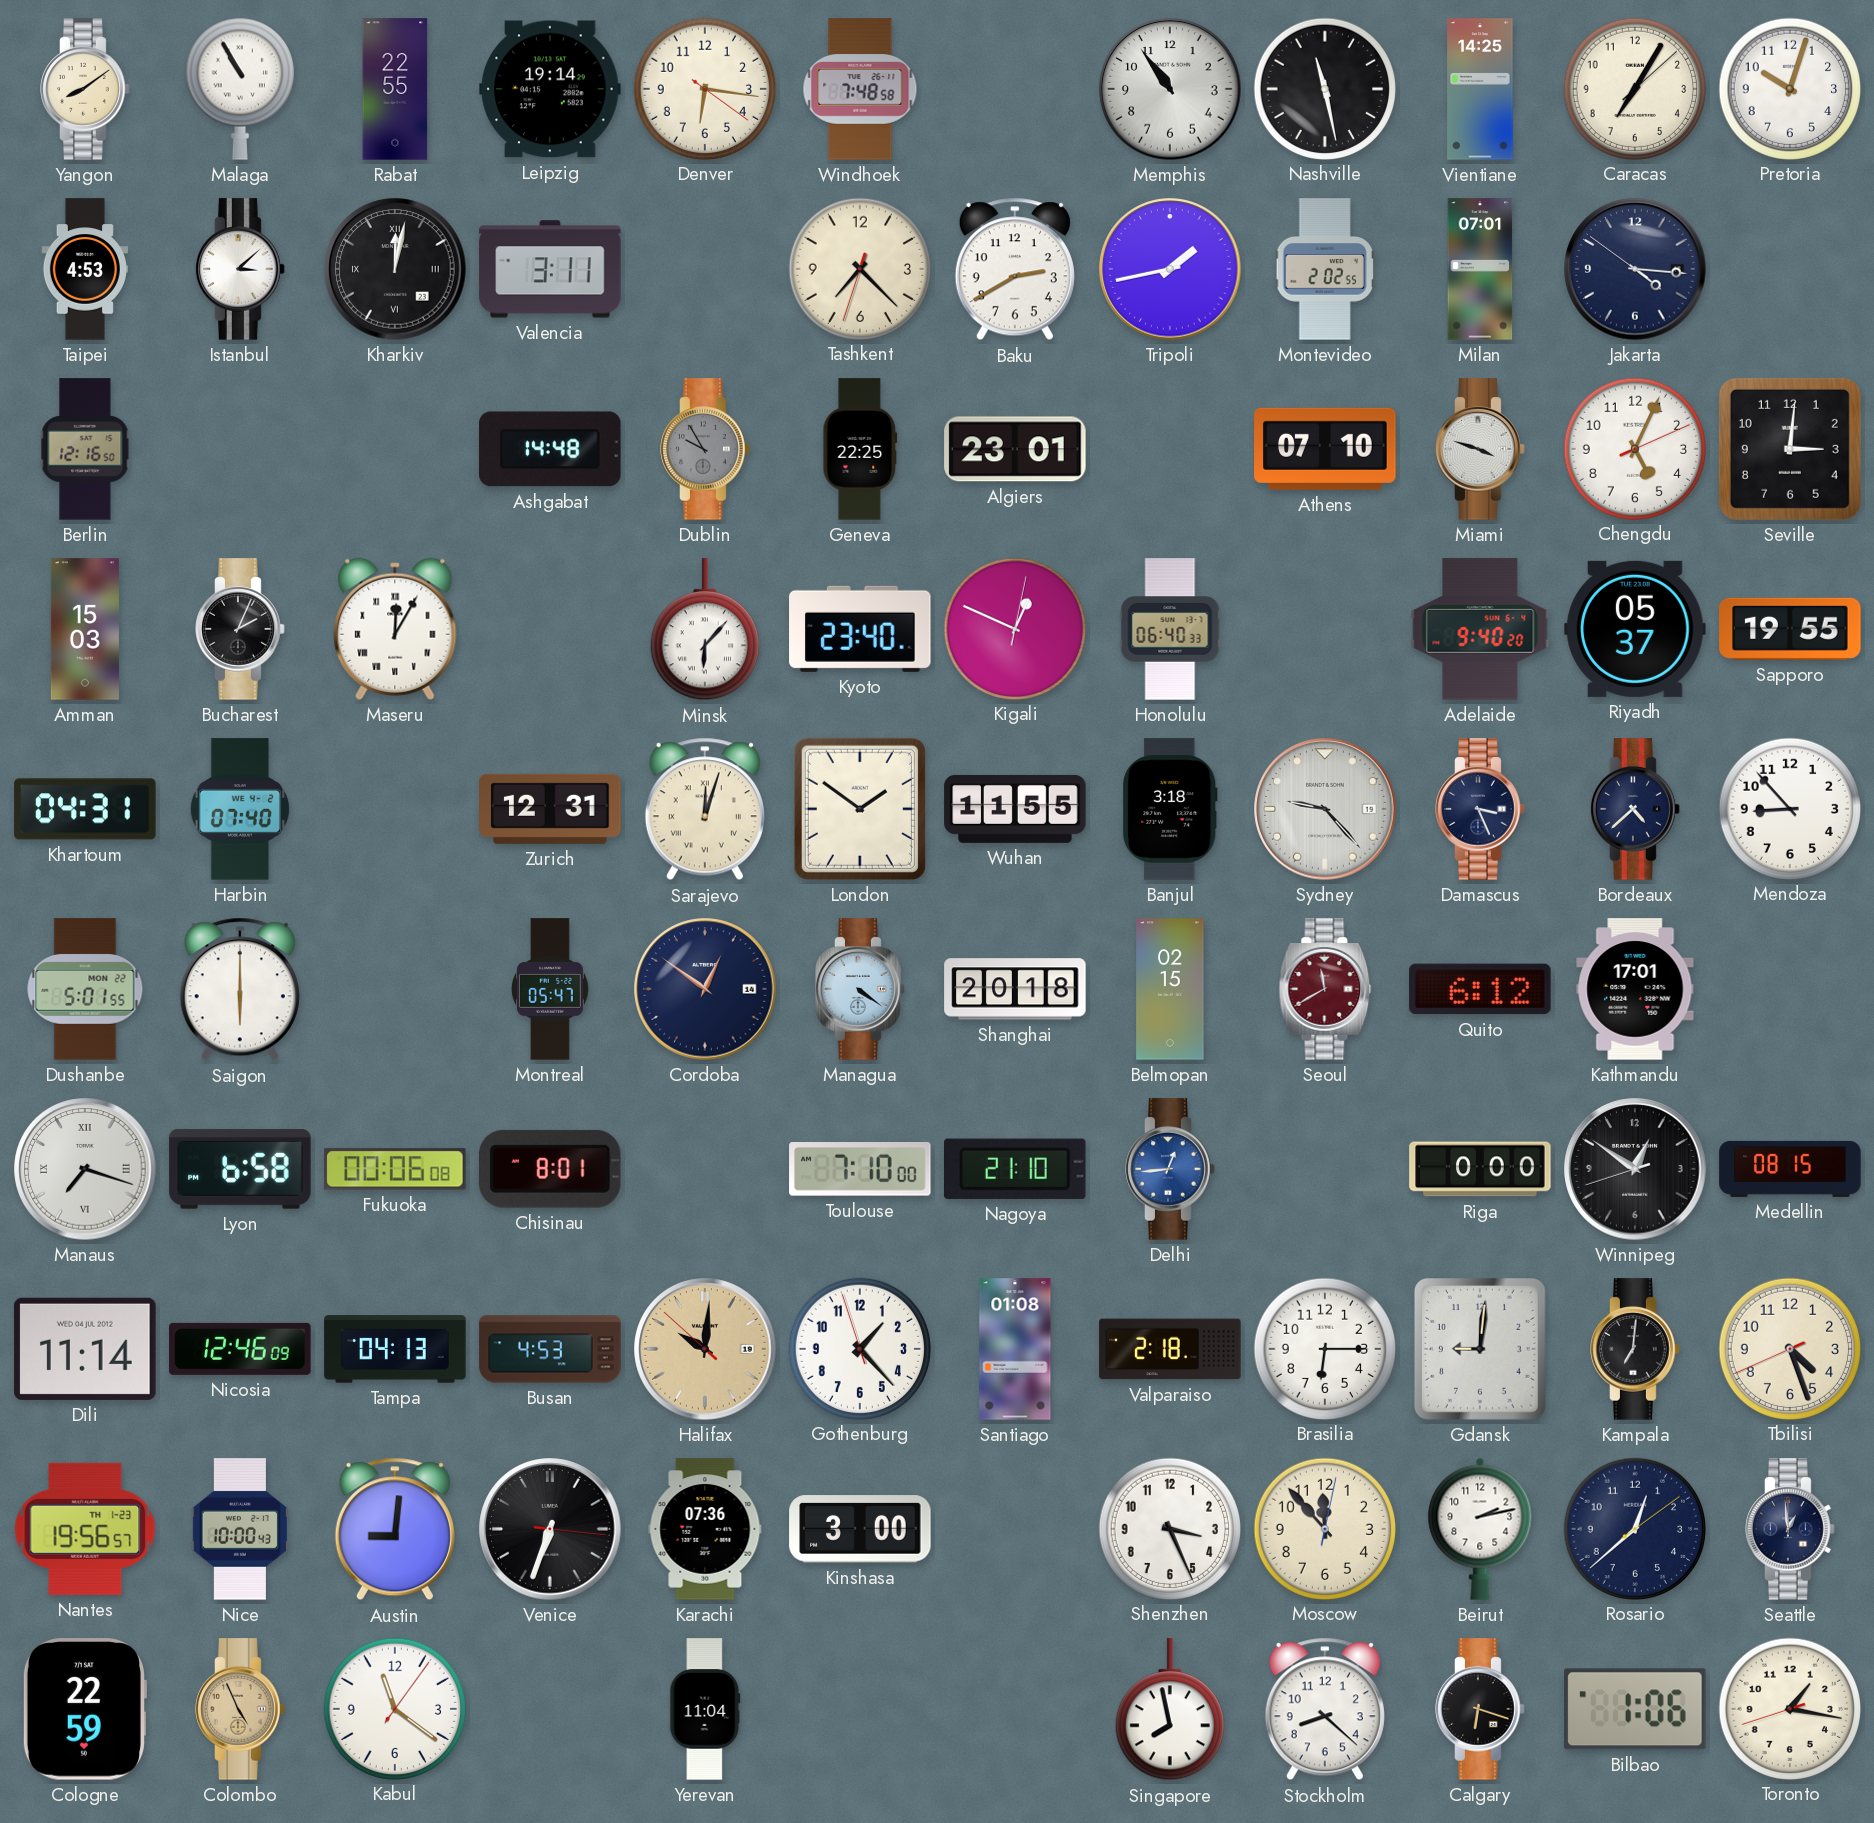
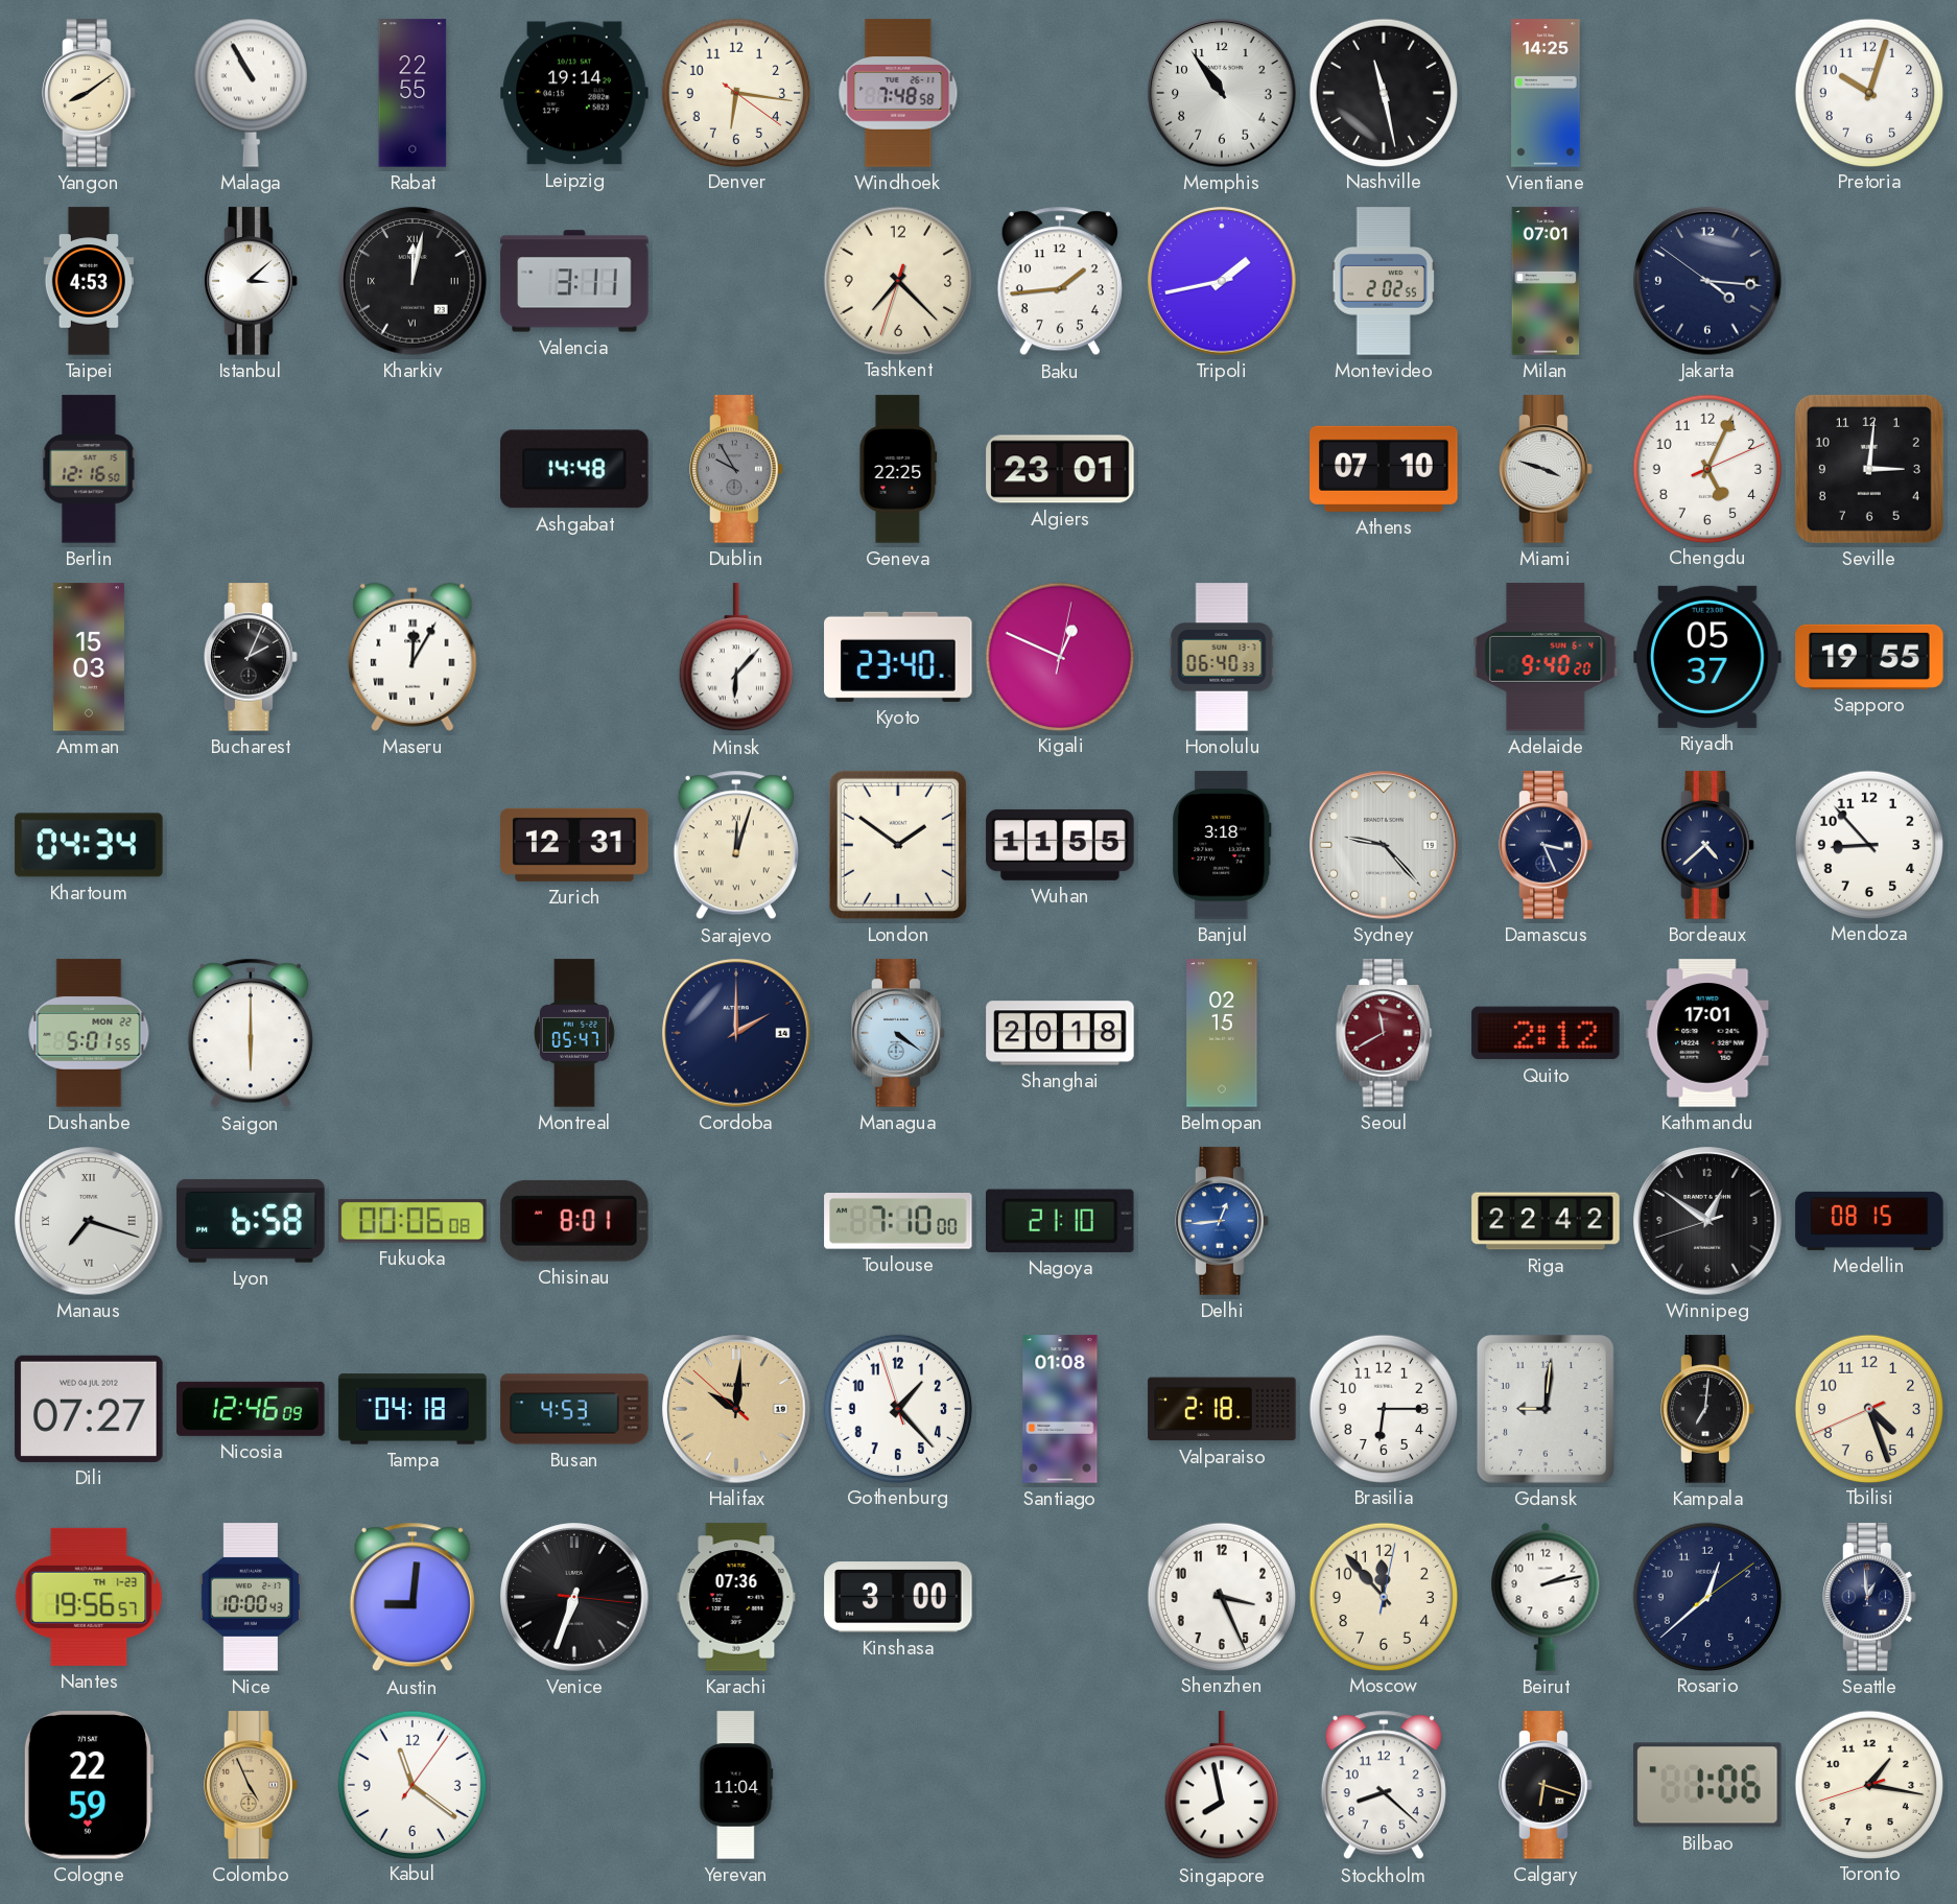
Caracas: 7:05 -> none (1634, 88)
Baku: 2:40 -> 1:44 (1060, 281)
Khartoum: 04:31 -> 04:34 (89, 845)
Harbin: 07:40 -> none (240, 809)
Cordoba: 12:51 -> 2:00 (736, 1033)
Quito: 6:12 -> 2:12 (1546, 1033)
Riga: 0:00 -> 22:42 (1546, 1221)
Dili: 11:14 -> 07:27 (89, 1409)
Tampa: 04:13 -> 04:18 (412, 1409)
